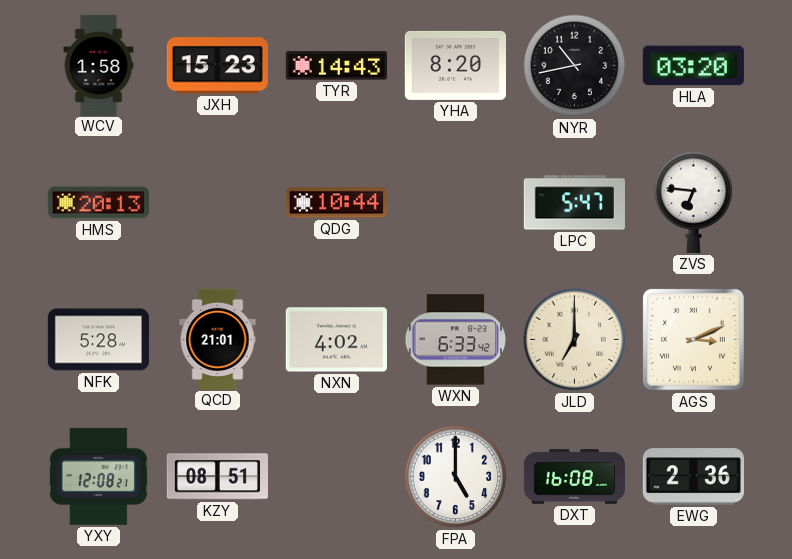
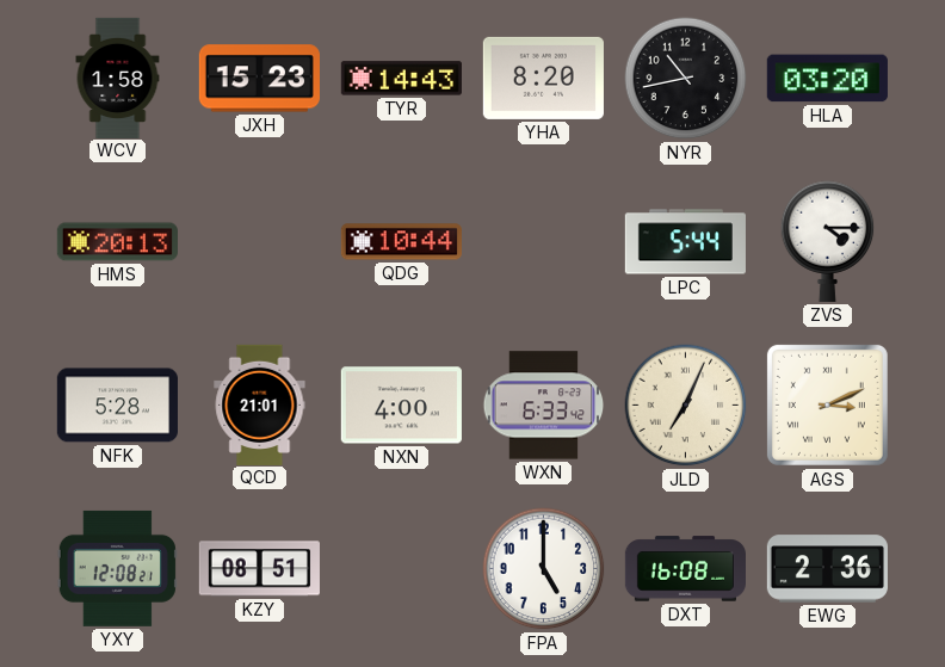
LPC: 5:47 -> 5:44 (685, 242)
ZVS: 6:46 -> 4:15 (828, 241)
NXN: 4:02 -> 4:00 (401, 406)
JLD: 7:00 -> 7:04 (686, 406)
